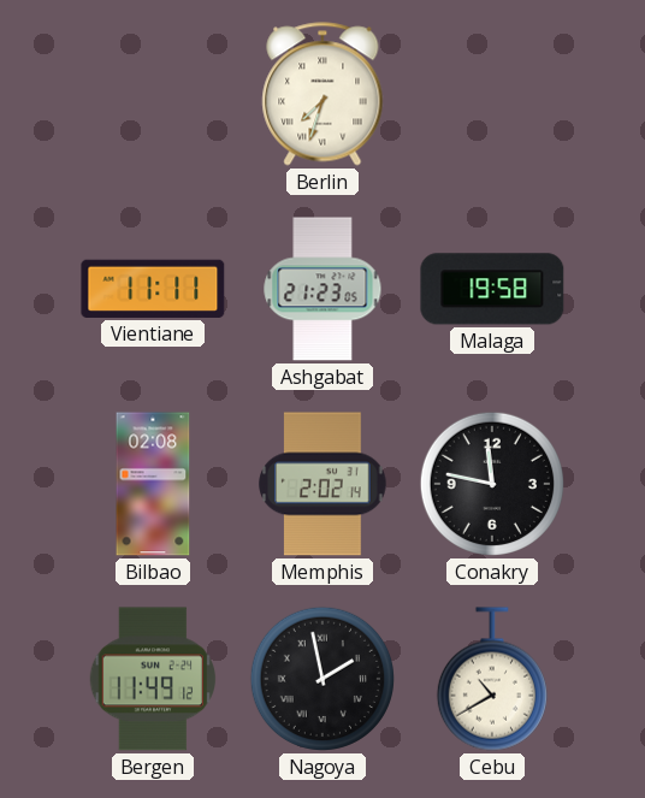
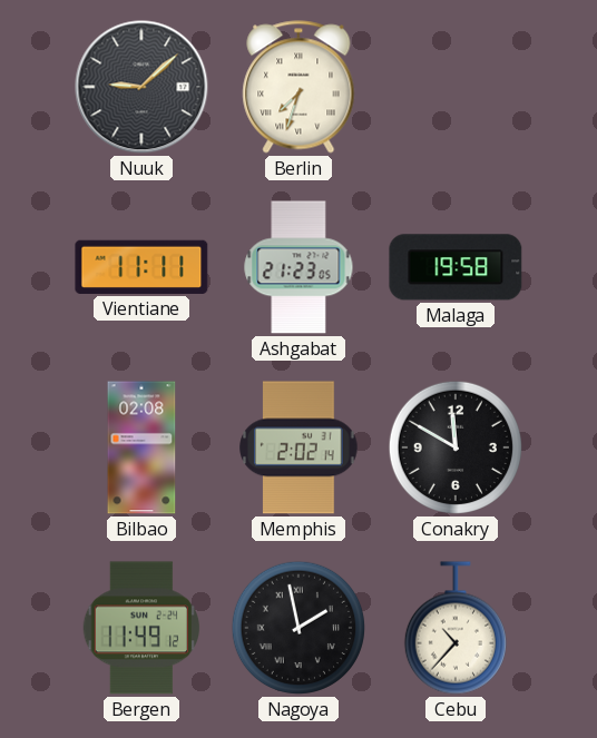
Nuuk: none -> 9:08 (141, 87)
Conakry: 11:47 -> 11:50 (456, 447)
Cebu: 10:40 -> 10:37 (456, 628)
